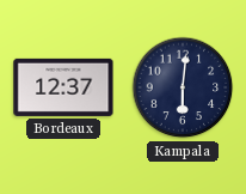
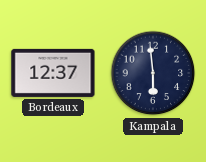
Kampala: 6:01 -> 5:59 (153, 73)
